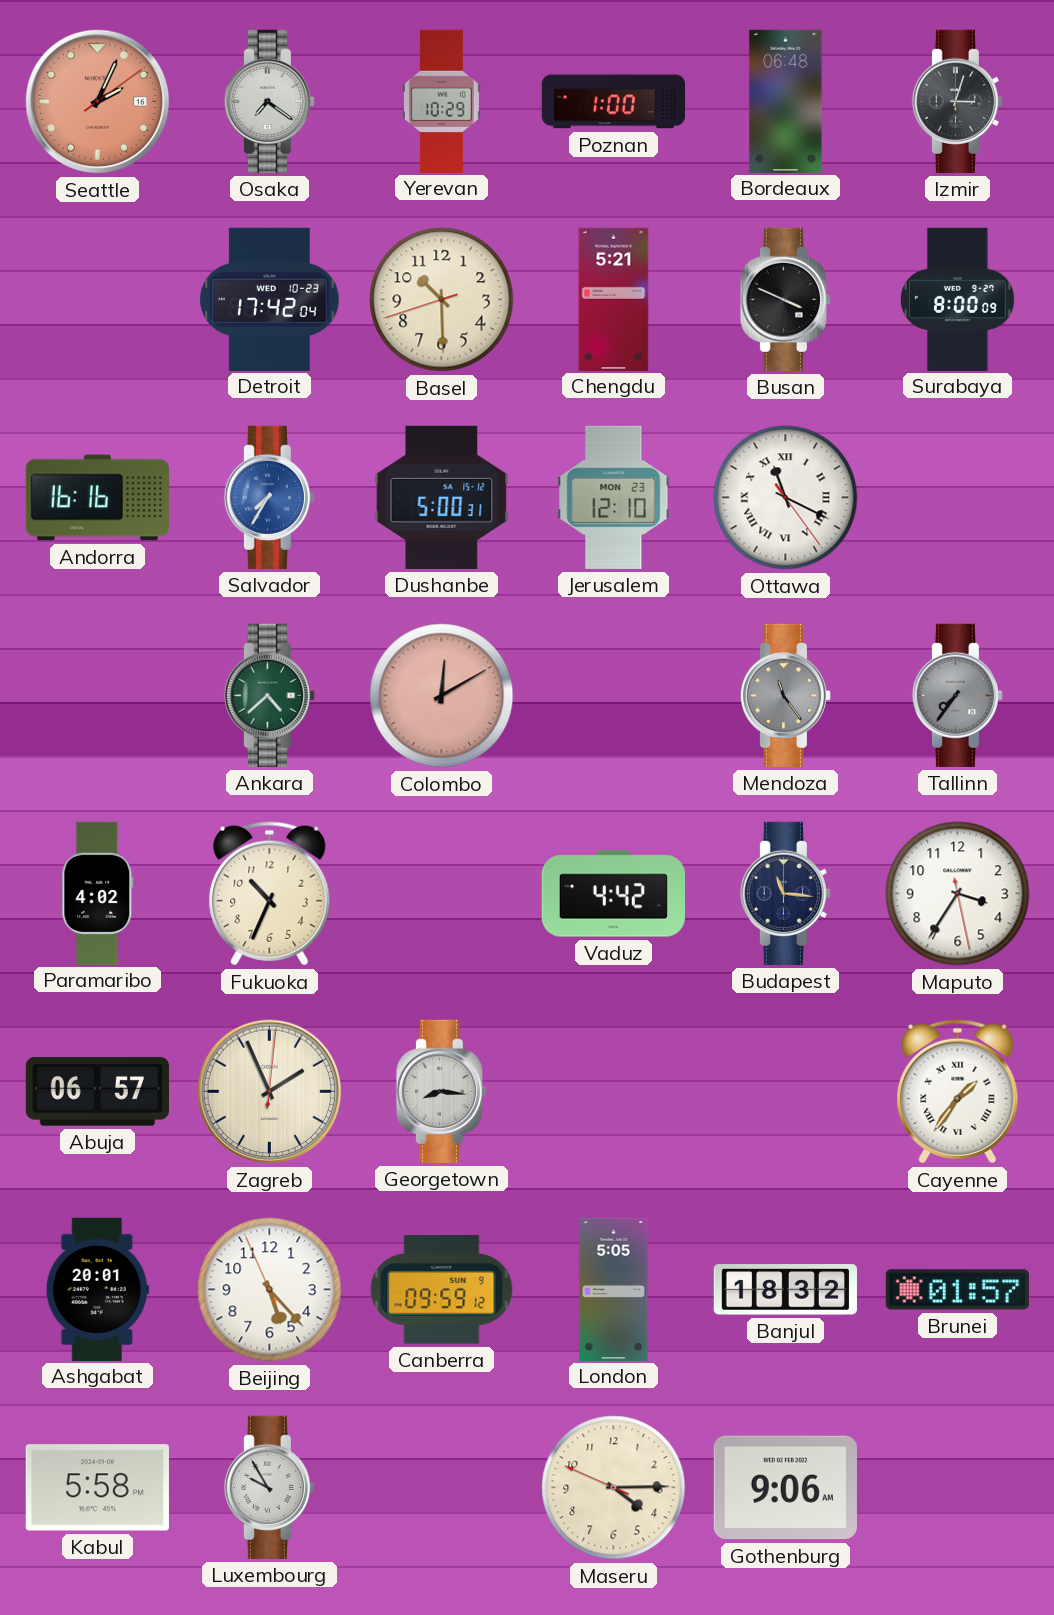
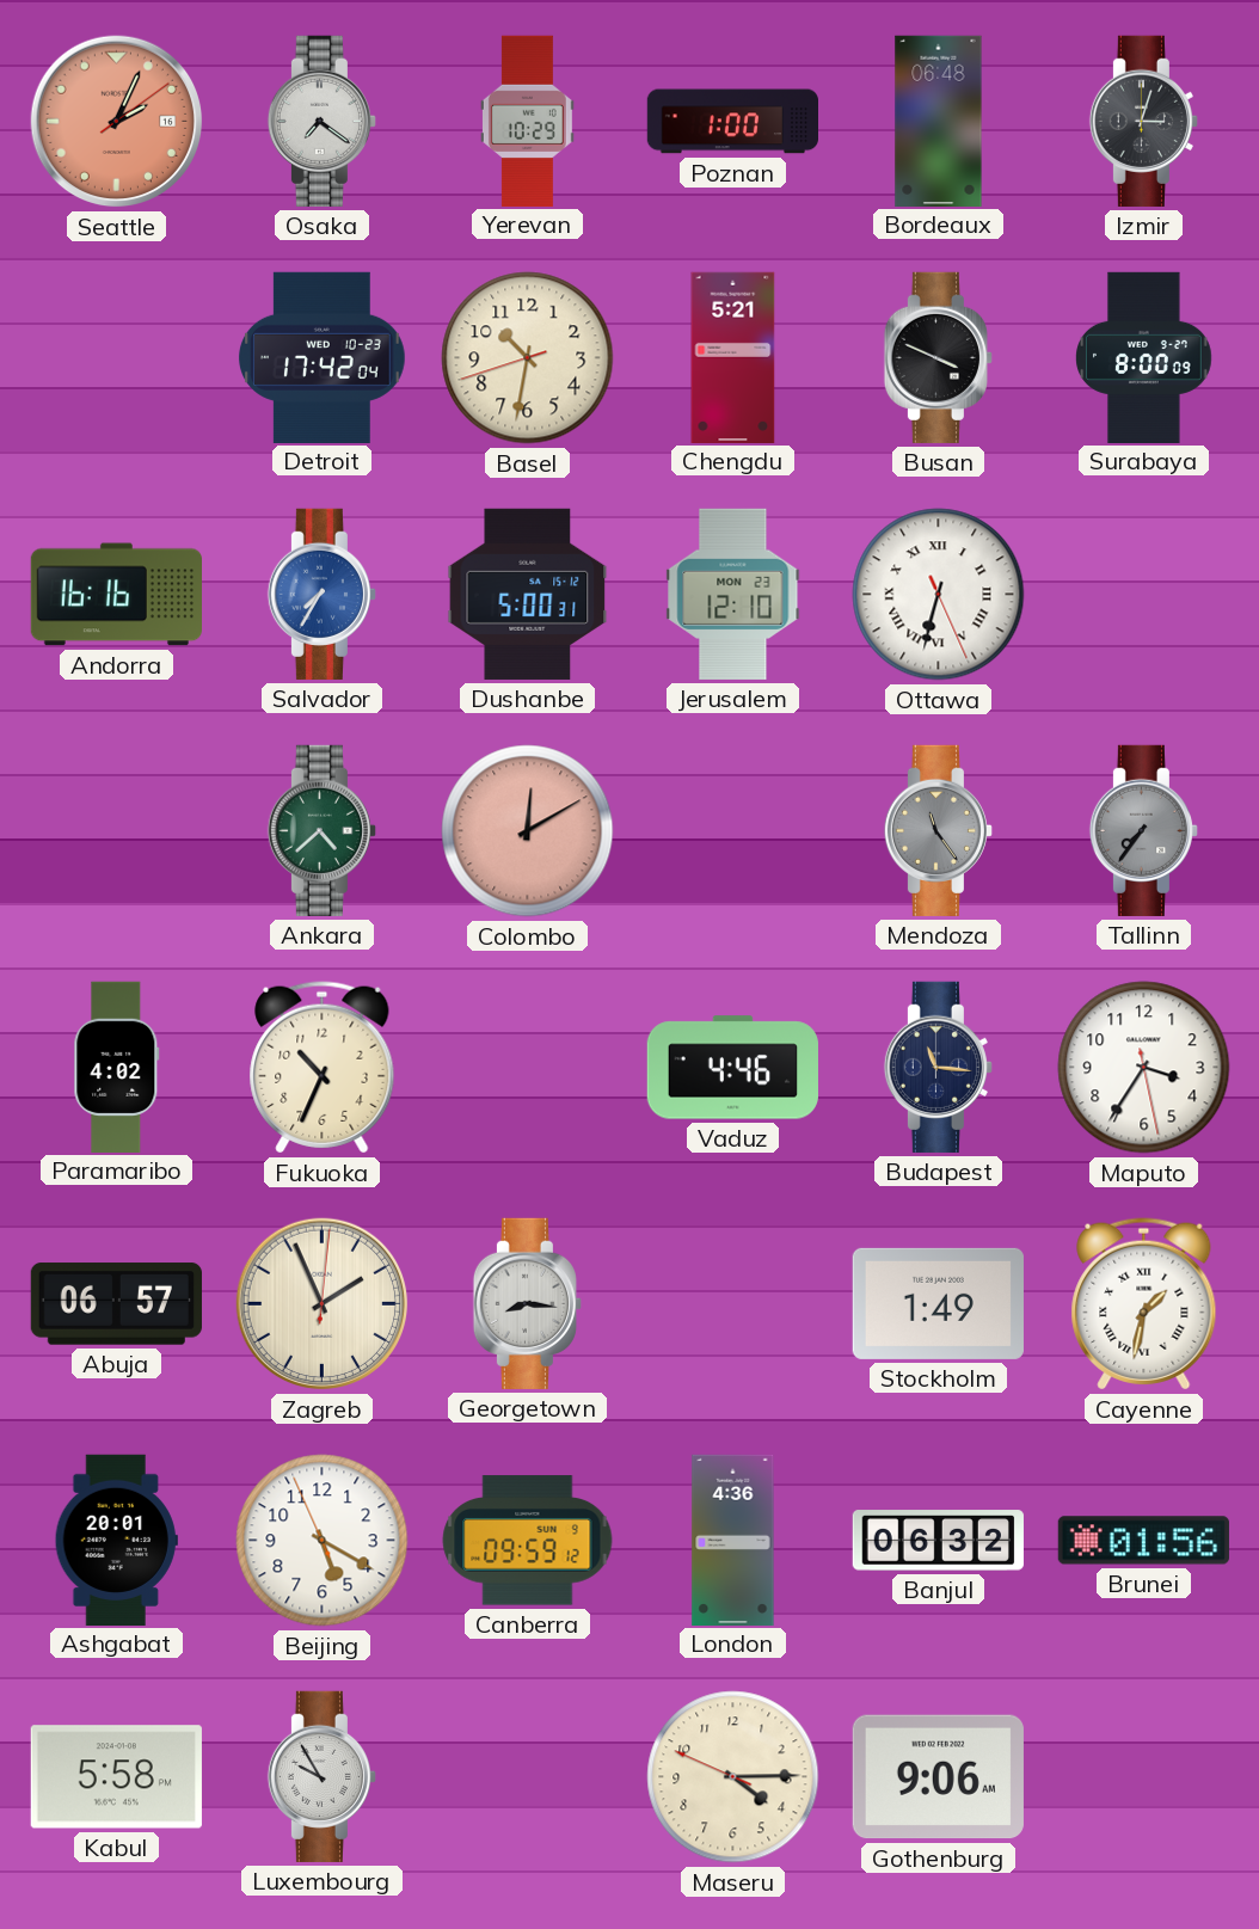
Basel: 10:29 -> 10:31 (528, 358)
Ottawa: 11:19 -> 6:32 (939, 595)
Vaduz: 4:42 -> 4:46 (732, 1068)
Stockholm: none -> 1:49 (938, 1303)
Cayenne: 1:36 -> 1:32 (1144, 1304)
Beijing: 5:22 -> 5:19 (323, 1541)
London: 5:05 -> 4:36 (733, 1540)
Banjul: 18:32 -> 06:32 (938, 1541)
Brunei: 01:57 -> 01:56 (1143, 1541)
